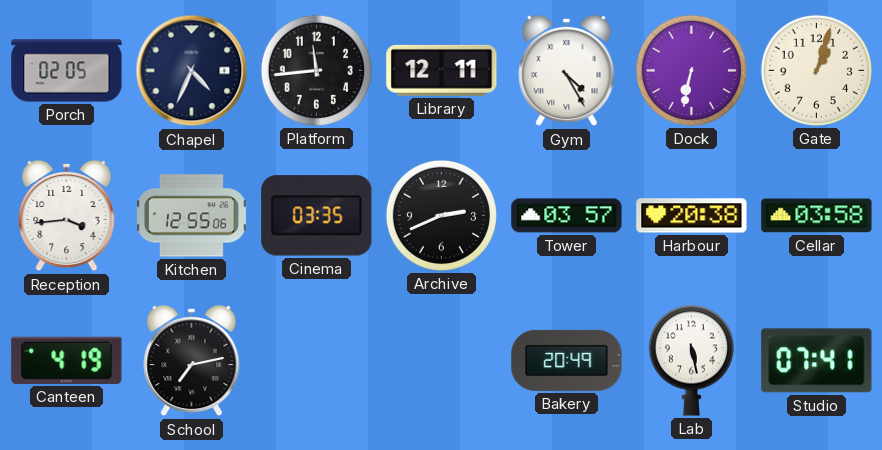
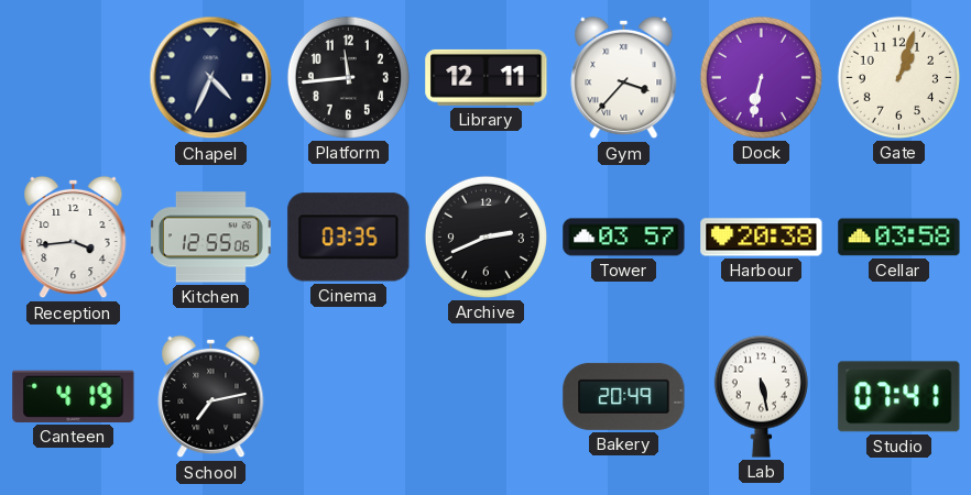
Porch: 02:05 -> none (67, 71)
Gym: 4:25 -> 3:37 (624, 78)
